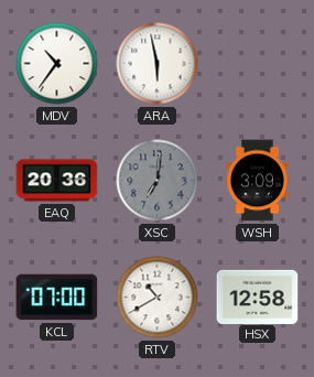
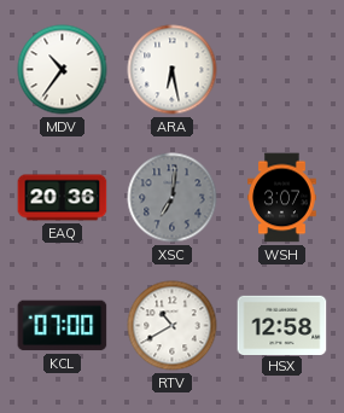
ARA: 5:58 -> 6:28 (173, 70)
WSH: 3:09 -> 3:07 (282, 198)
